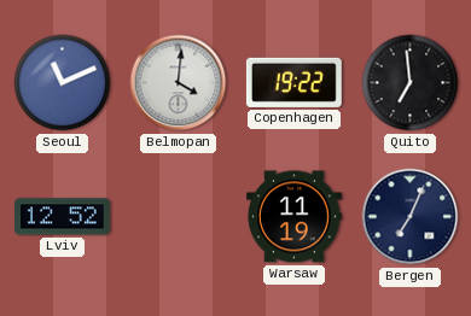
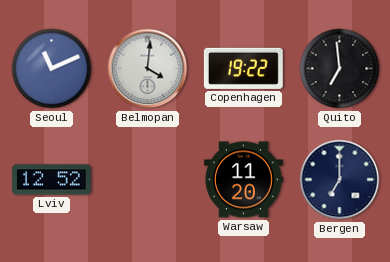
Warsaw: 11:19 -> 11:20 (243, 180)
Bergen: 7:04 -> 7:00 (340, 180)
